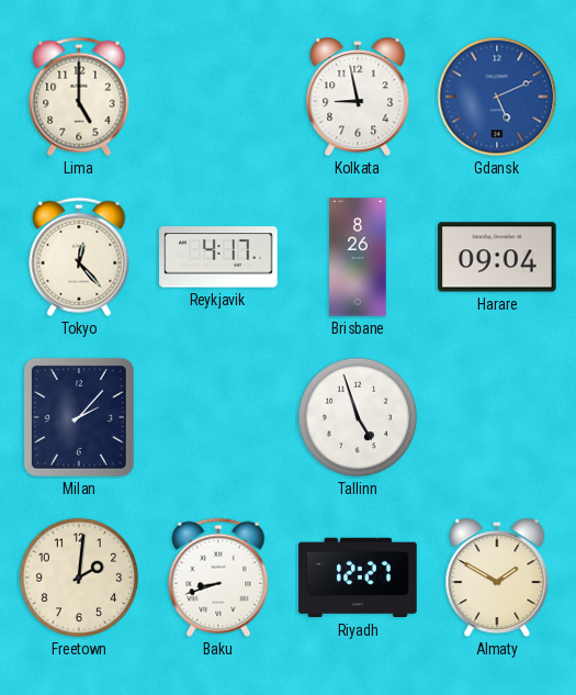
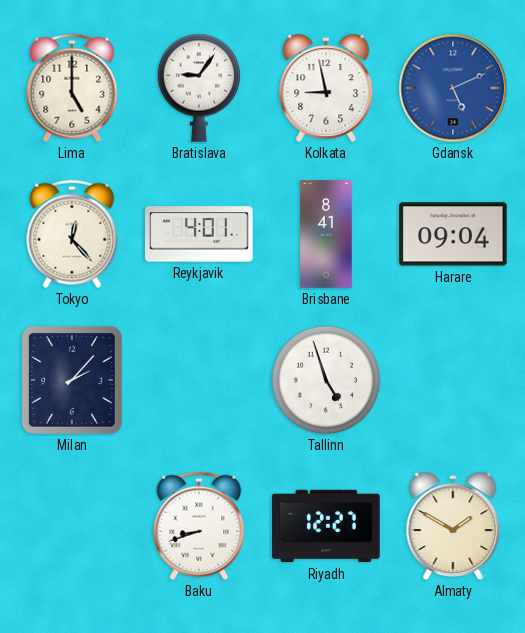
Bratislava: none -> 9:06 (199, 88)
Reykjavik: 4:17 -> 4:01 (199, 234)
Brisbane: 8:26 -> 8:41 (326, 234)
Freetown: 2:01 -> none (79, 578)
